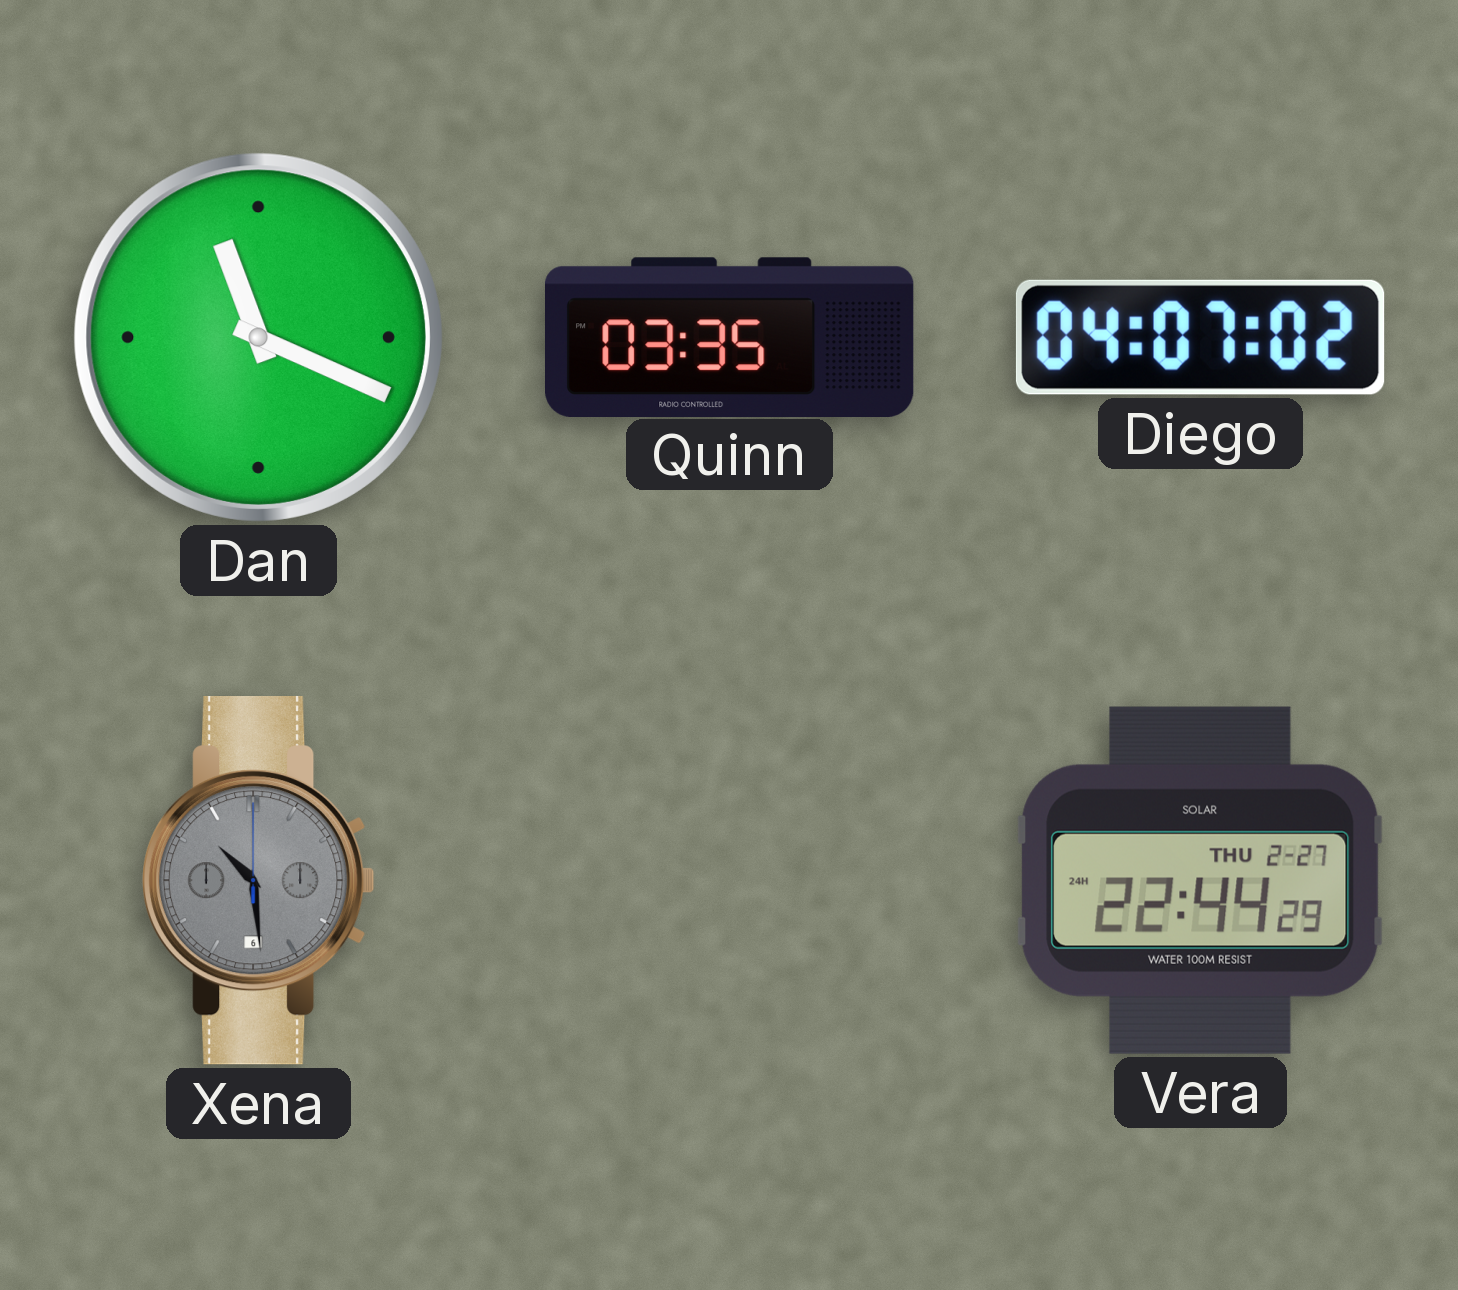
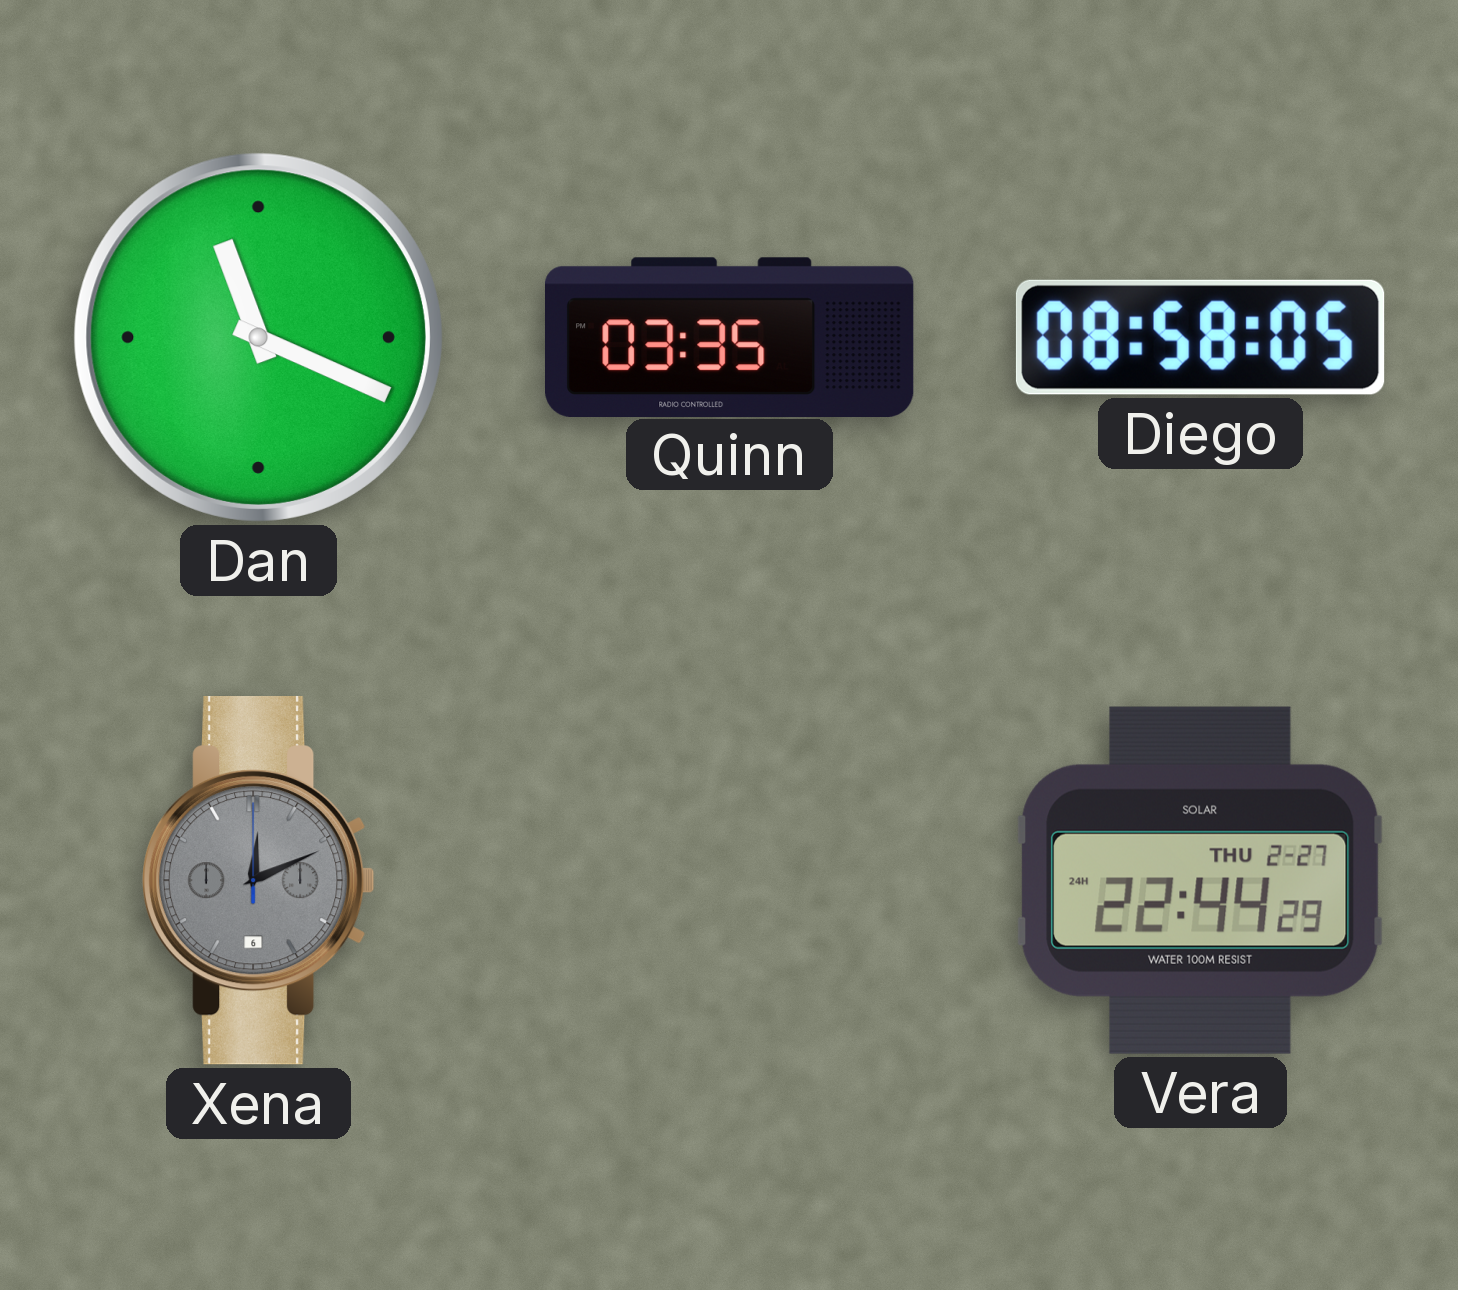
Diego: 04:07 -> 08:58 (1200, 337)
Xena: 10:29 -> 12:11 (259, 881)
